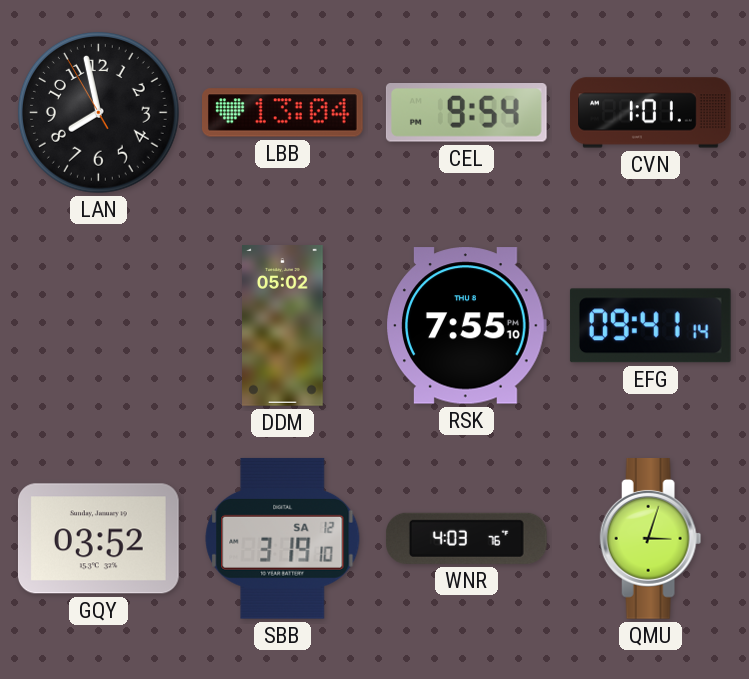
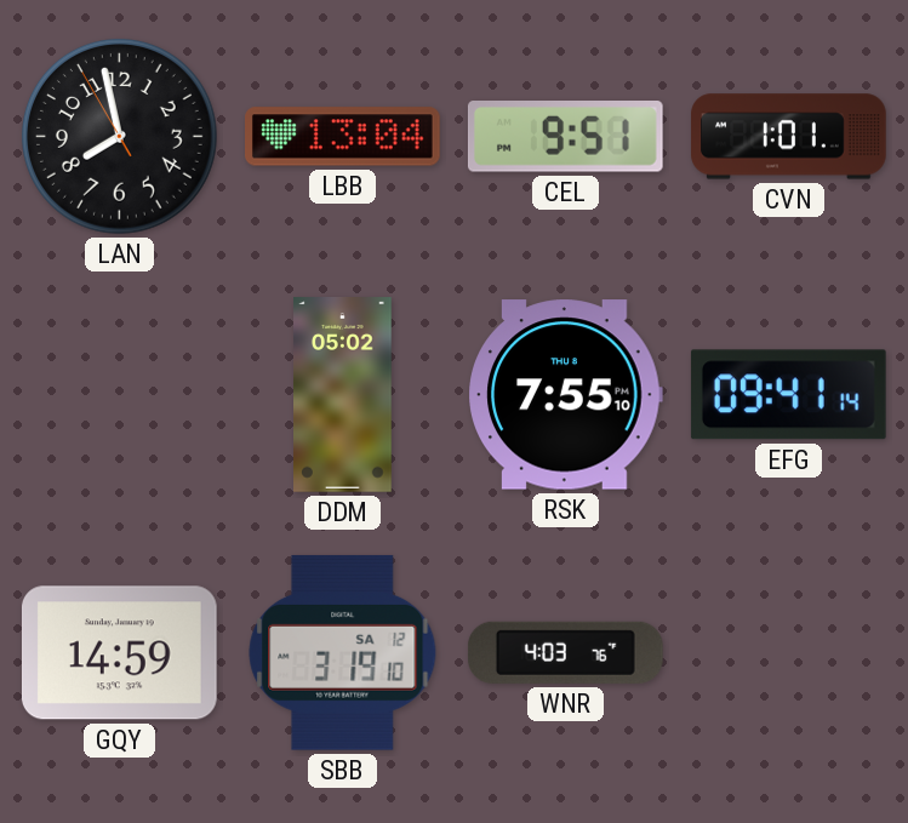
CEL: 9:54 -> 9:51 (565, 137)
GQY: 03:52 -> 14:59 (119, 653)
QMU: 3:03 -> none (651, 539)
